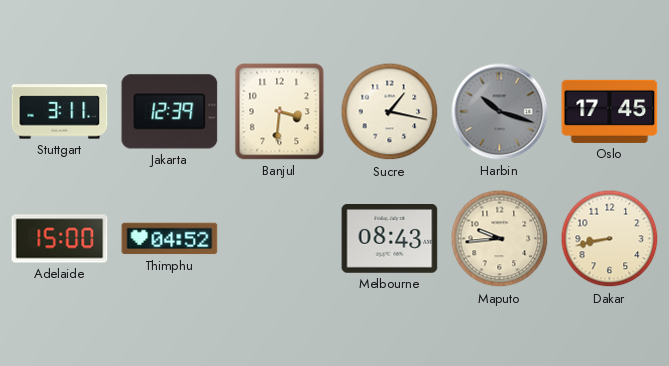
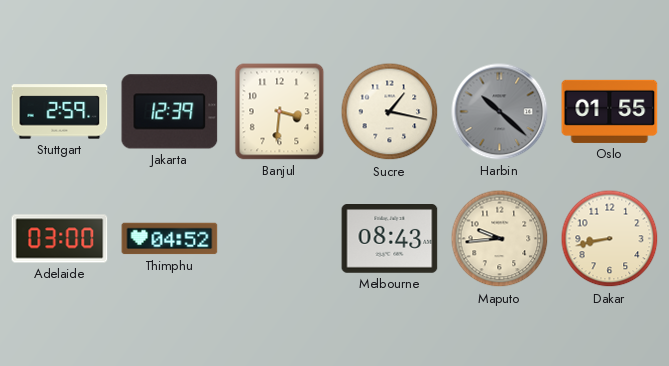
Stuttgart: 3:11 -> 2:59 (60, 112)
Harbin: 10:18 -> 10:22 (500, 112)
Oslo: 17:45 -> 01:55 (610, 111)
Adelaide: 15:00 -> 03:00 (60, 239)
